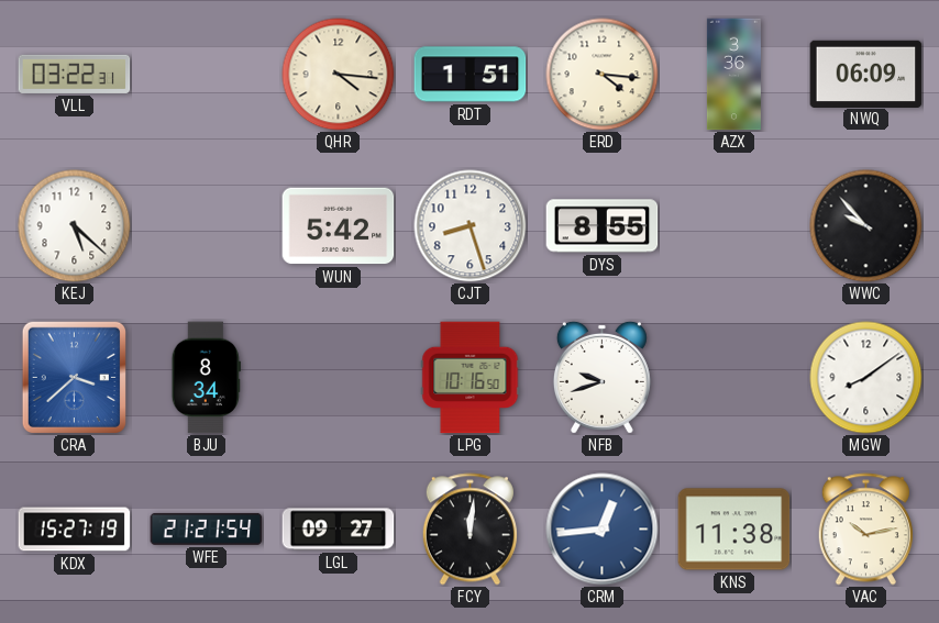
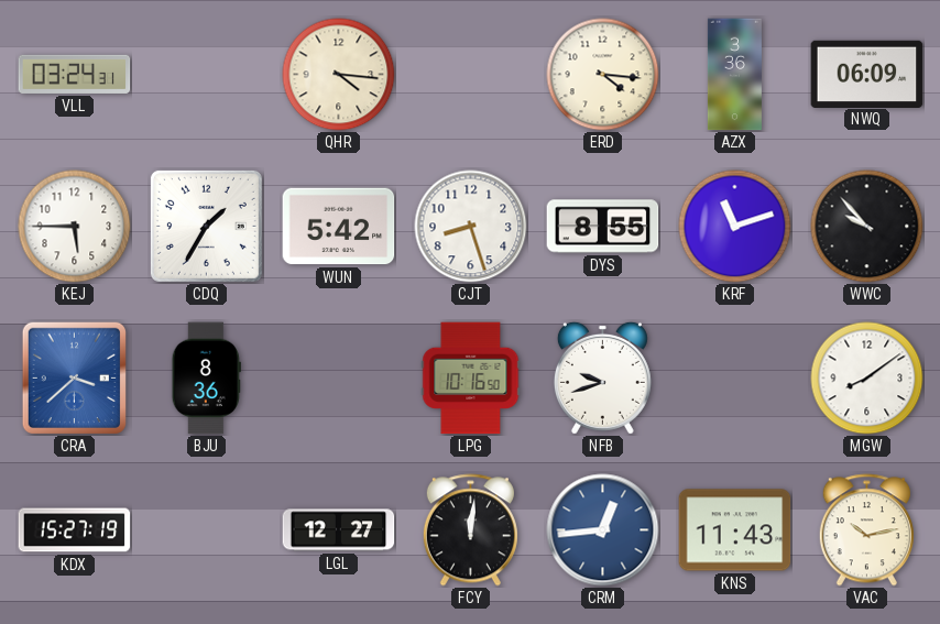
VLL: 03:22 -> 03:24 (75, 74)
RDT: 1:51 -> none (471, 75)
KEJ: 5:22 -> 5:45 (75, 227)
CDQ: none -> 1:35 (206, 226)
KRF: none -> 11:12 (735, 227)
BJU: 8:34 -> 8:36 (206, 379)
WFE: 21:21 -> none (207, 529)
LGL: 09:27 -> 12:27 (339, 530)
KNS: 11:38 -> 11:43 (735, 530)
